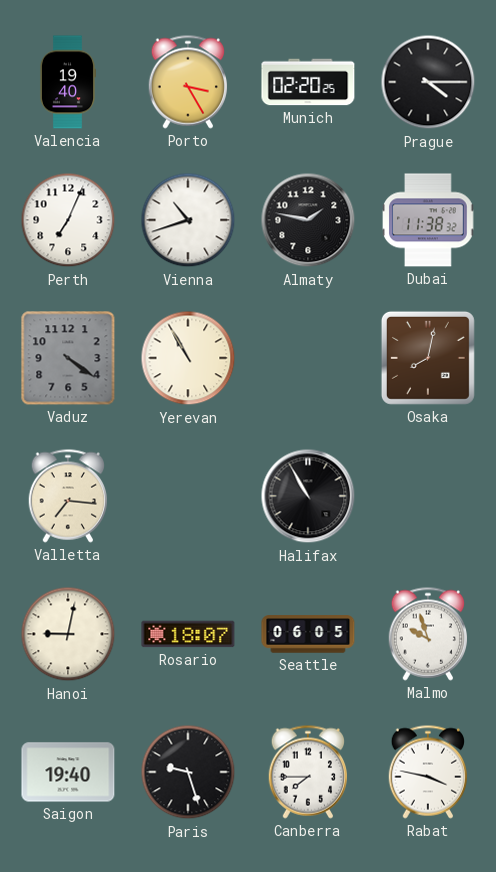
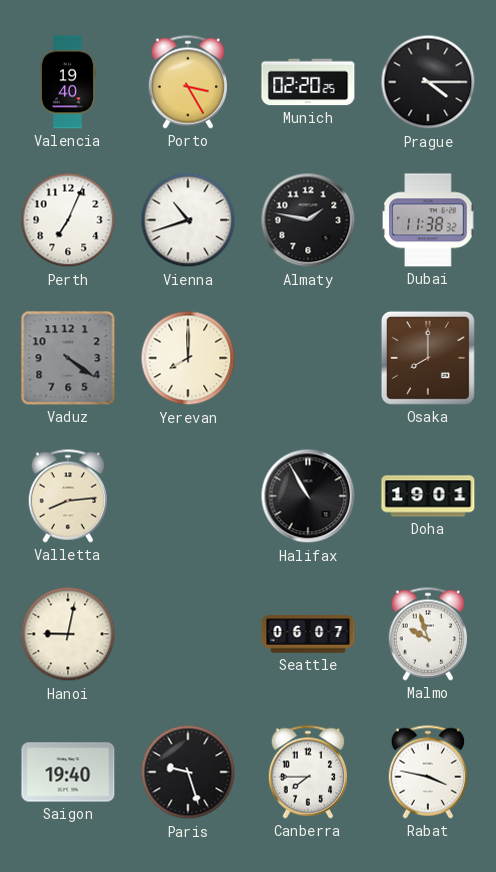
Yerevan: 10:55 -> 8:00 (188, 358)
Osaka: 8:02 -> 8:00 (428, 358)
Valletta: 7:16 -> 8:14 (67, 496)
Doha: none -> 19:01 (428, 496)
Rosario: 18:07 -> none (188, 634)
Seattle: 06:05 -> 06:07 (308, 634)
